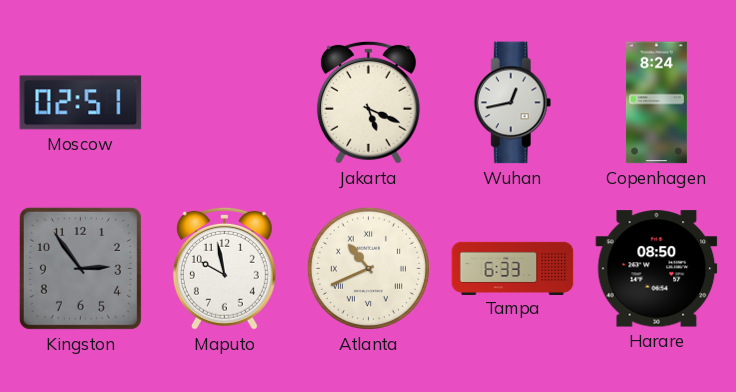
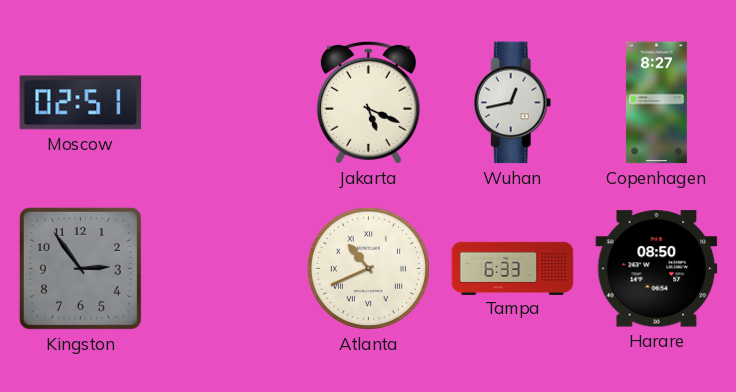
Copenhagen: 8:24 -> 8:27 (656, 103)
Maputo: 9:58 -> none (224, 268)
